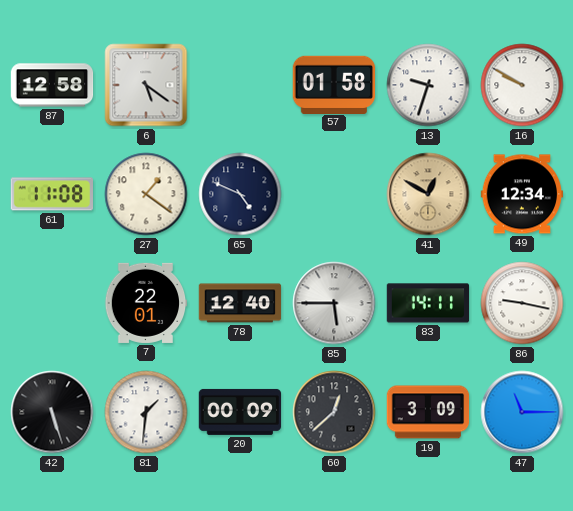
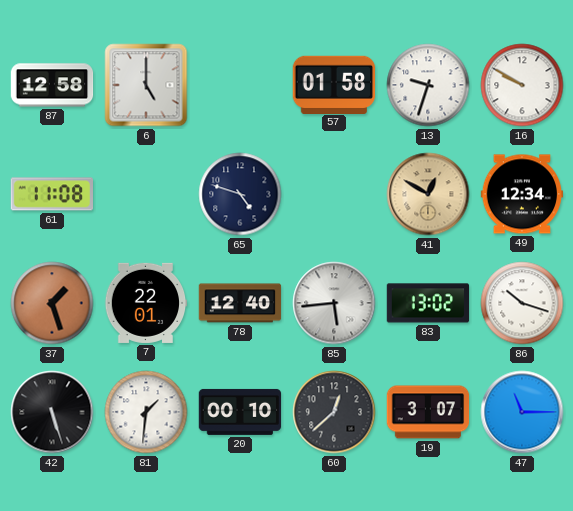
6: 5:21 -> 5:00 (146, 85)
27: 1:21 -> none (146, 194)
65: 4:49 -> 4:48 (240, 194)
37: none -> 1:27 (52, 303)
85: 5:45 -> 5:44 (334, 303)
83: 14:11 -> 13:02 (428, 303)
86: 9:17 -> 10:18 (522, 303)
20: 00:09 -> 00:10 (240, 412)
19: 3:09 -> 3:07 (428, 412)
